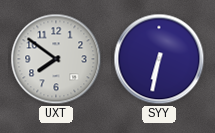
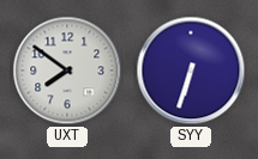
SYY: 6:32 -> 6:33 (191, 71)
